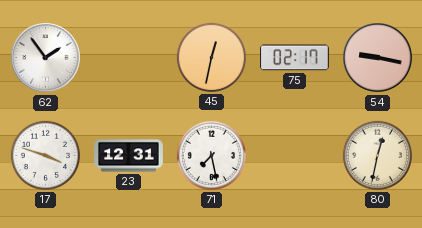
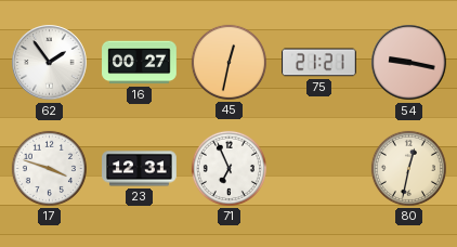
16: none -> 00:27 (140, 63)
75: 02:17 -> 21:21 (319, 63)
71: 7:28 -> 6:56 (228, 168)
